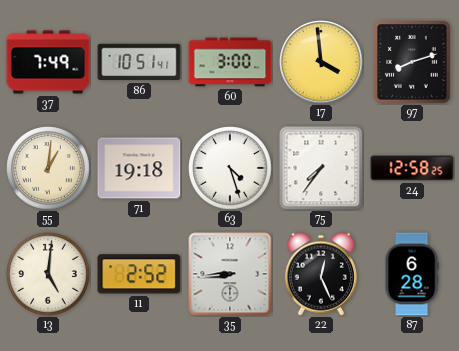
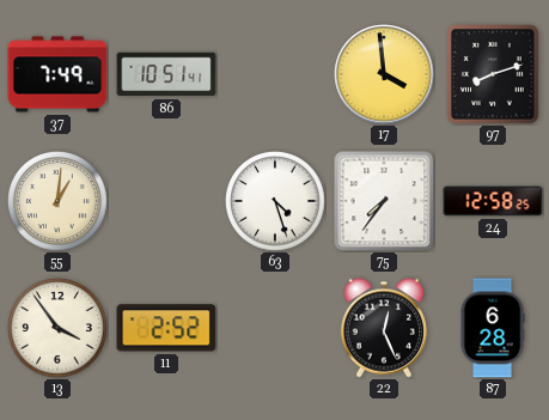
60: 3:00 -> none (230, 62)
71: 19:18 -> none (139, 168)
13: 5:01 -> 3:54 (59, 329)
35: 8:44 -> none (230, 274)
